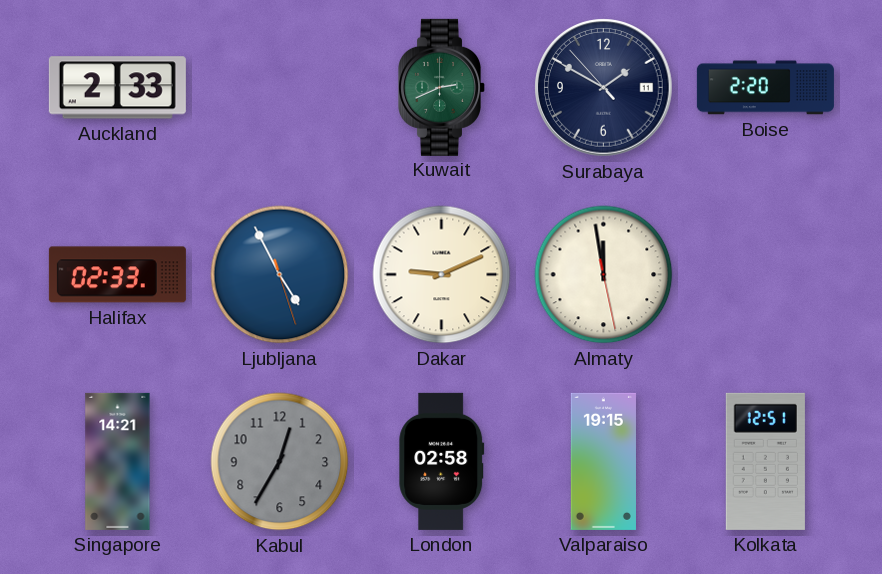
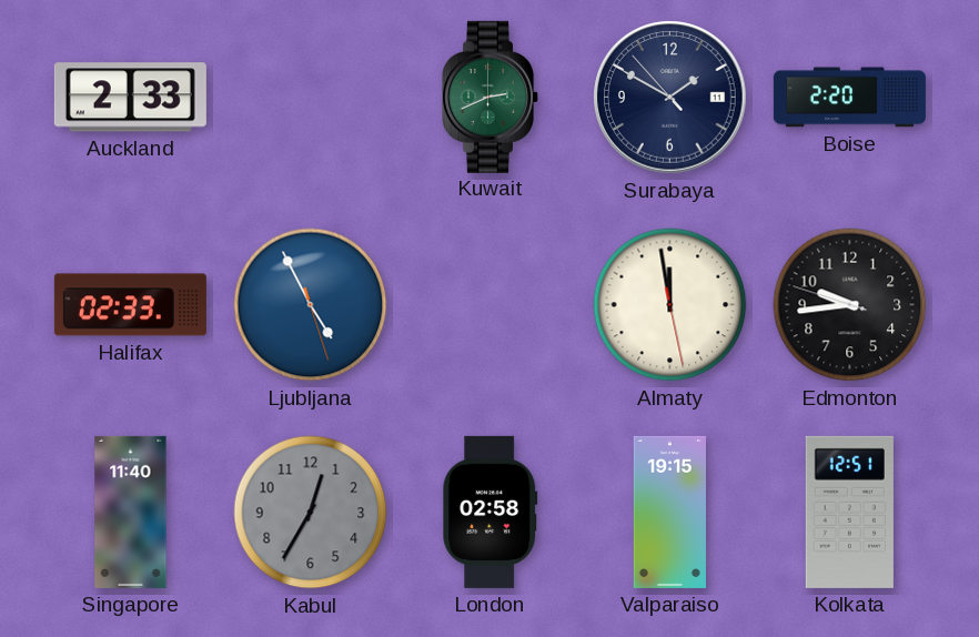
Dakar: 9:11 -> none (442, 275)
Edmonton: none -> 9:43 (850, 305)
Singapore: 14:21 -> 11:40 (131, 512)
